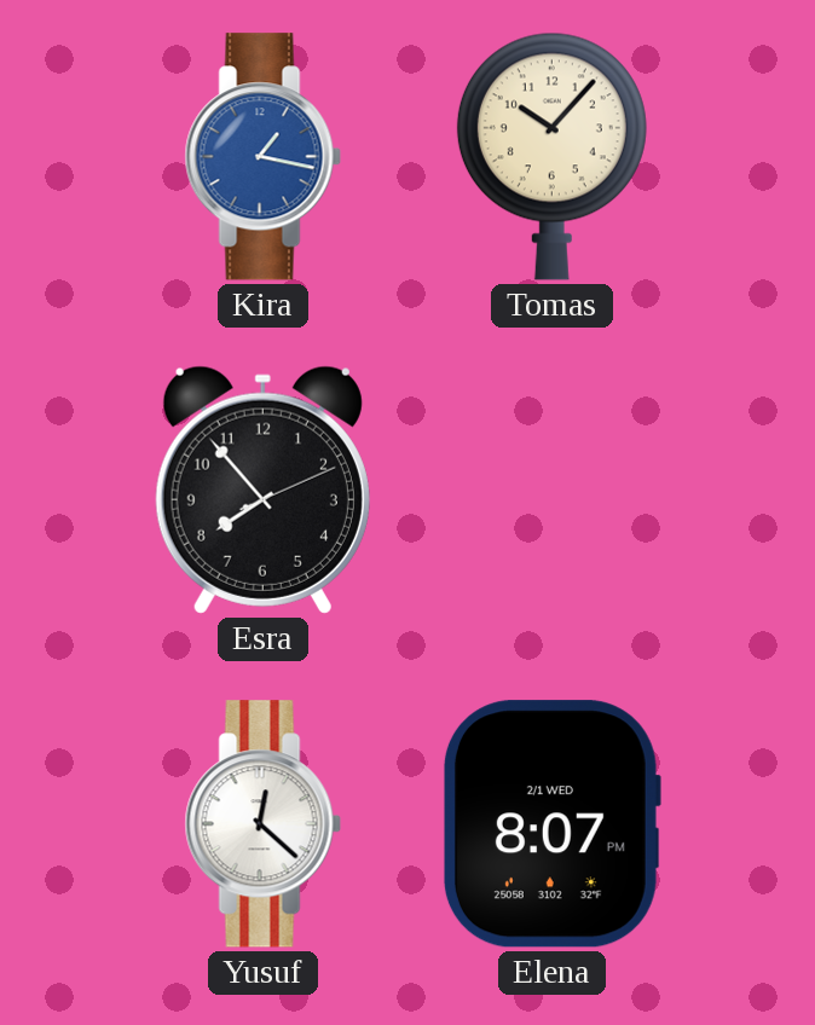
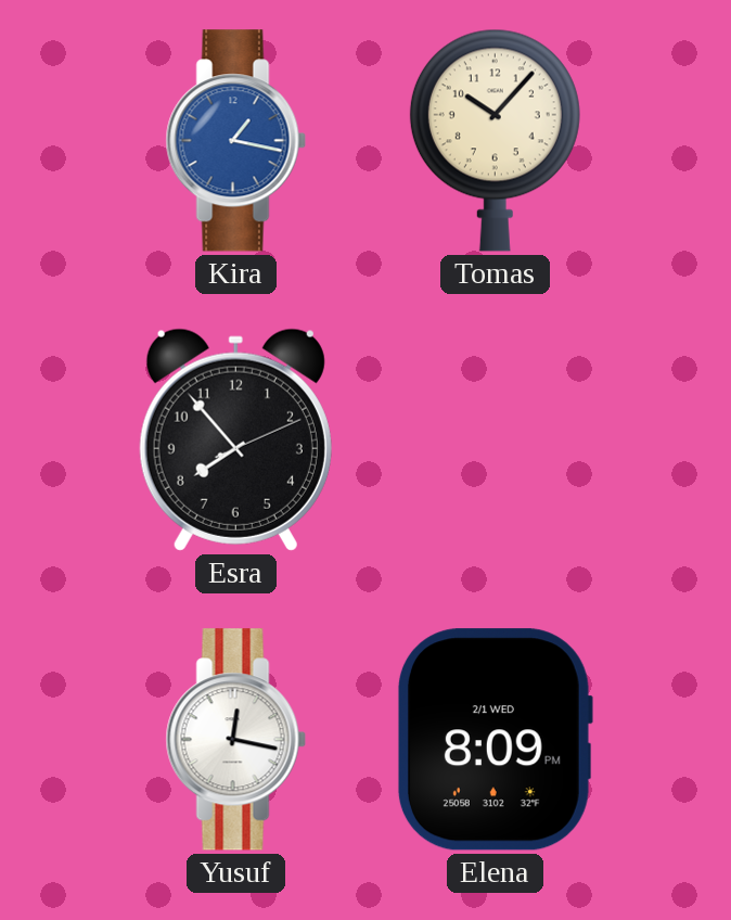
Yusuf: 12:22 -> 12:17 (235, 740)
Elena: 8:07 -> 8:09 (495, 740)
